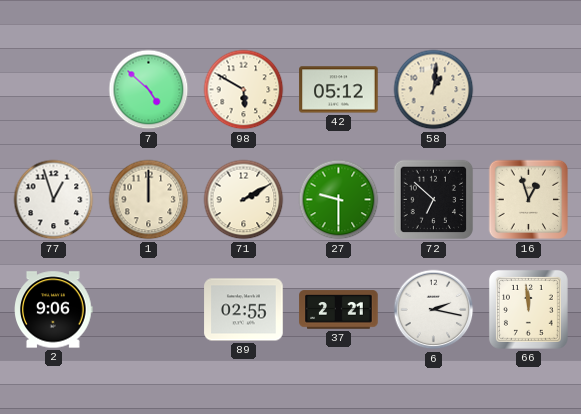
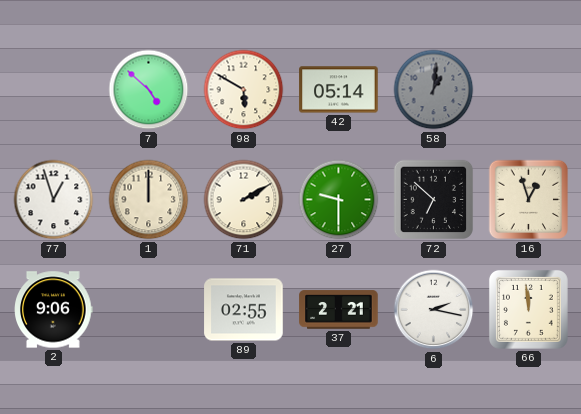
42: 05:12 -> 05:14 (339, 90)
58 dial: cream -> grey (434, 90)
